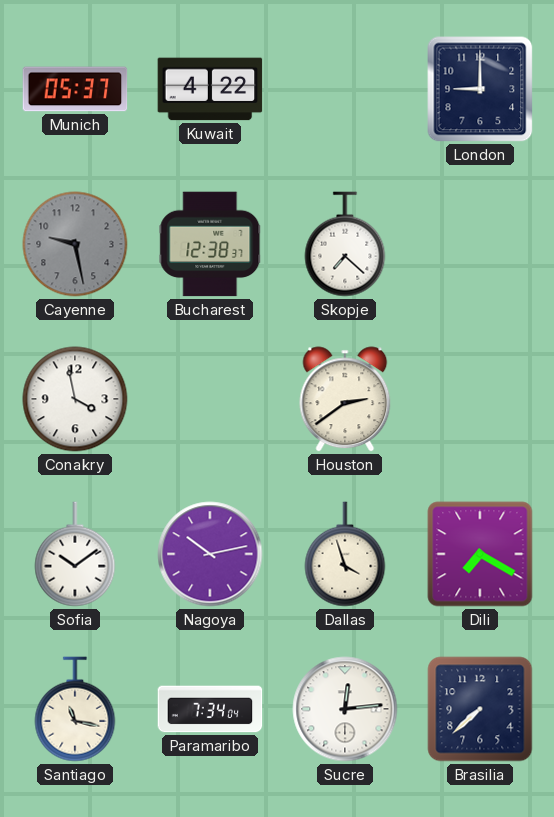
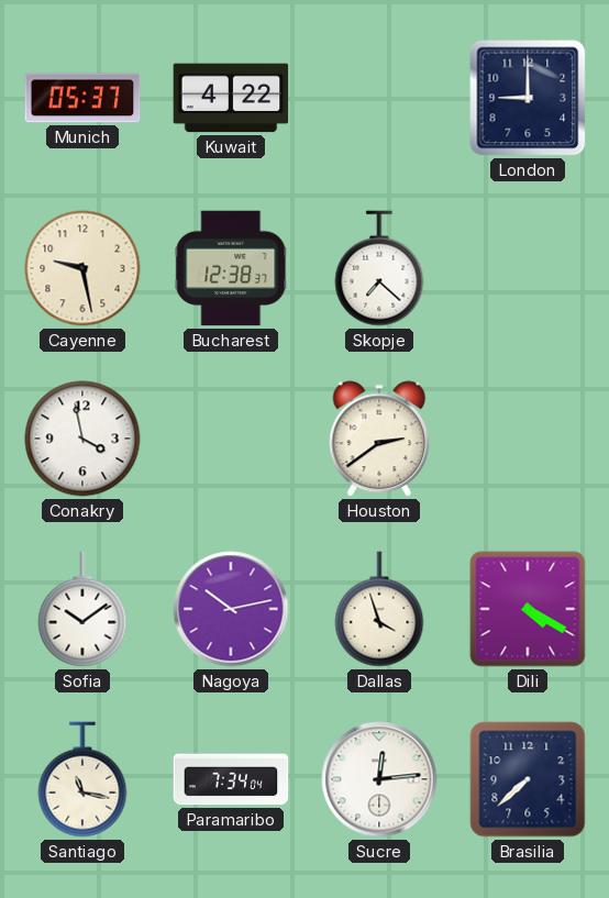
Cayenne dial: grey -> cream (82, 268)
Dili: 7:20 -> 4:20 (528, 609)
